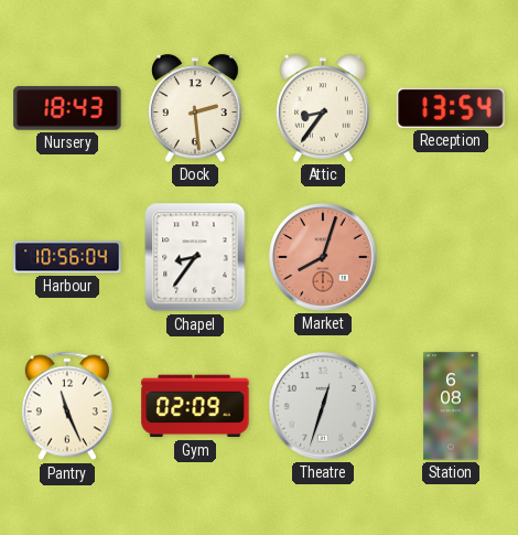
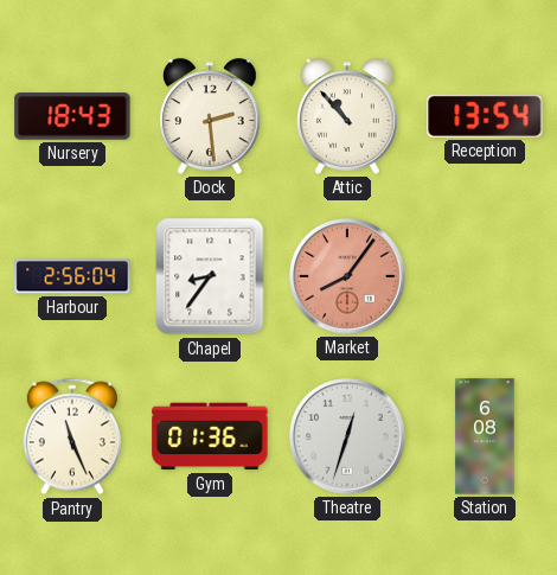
Attic: 8:36 -> 10:53 (348, 116)
Harbour: 10:56 -> 2:56 (72, 276)
Market: 8:03 -> 8:06 (347, 276)
Gym: 02:09 -> 01:36 (210, 436)
